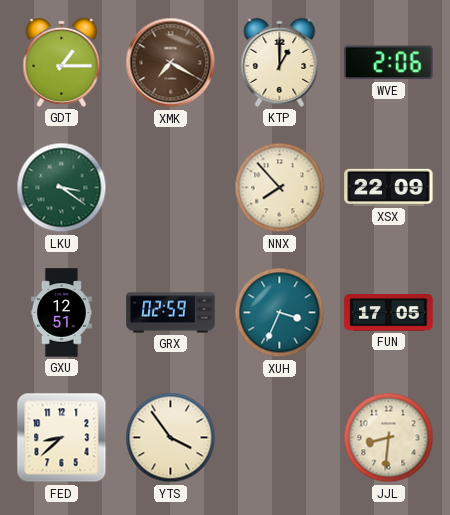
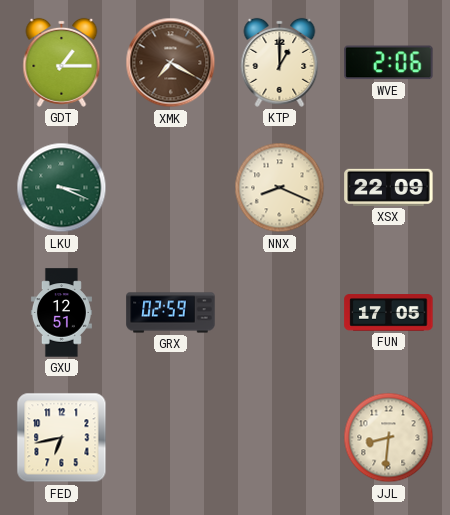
LKU: 3:21 -> 3:19 (62, 188)
NNX: 7:53 -> 8:19 (280, 188)
XUH: 3:34 -> none (280, 313)
FED: 8:38 -> 6:43 (62, 438)
YTS: 3:54 -> none (171, 438)
